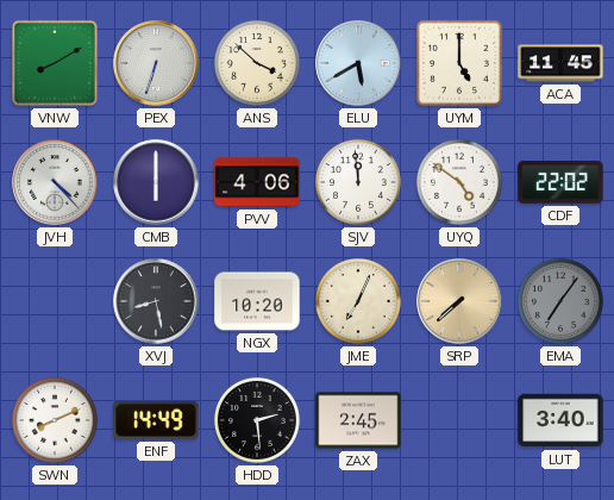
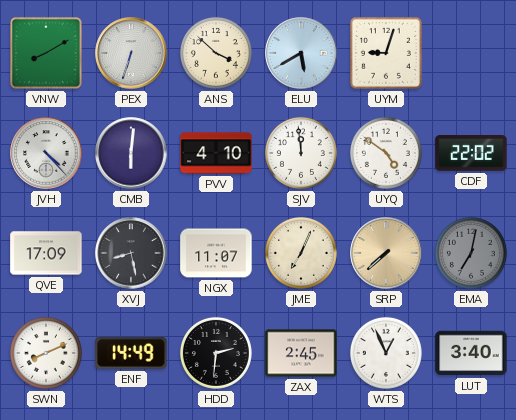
UYM: 5:00 -> 9:03 (386, 53)
ACA: 11:45 -> none (560, 63)
CMB: 6:00 -> 6:01 (131, 153)
PVV: 4:06 -> 4:10 (216, 153)
QVE: none -> 17:09 (46, 253)
NGX: 10:20 -> 11:07 (216, 253)
EMA: 7:06 -> 7:02 (471, 253)
HDD: 2:29 -> 2:31 (216, 353)
WTS: none -> 12:56 (386, 353)
